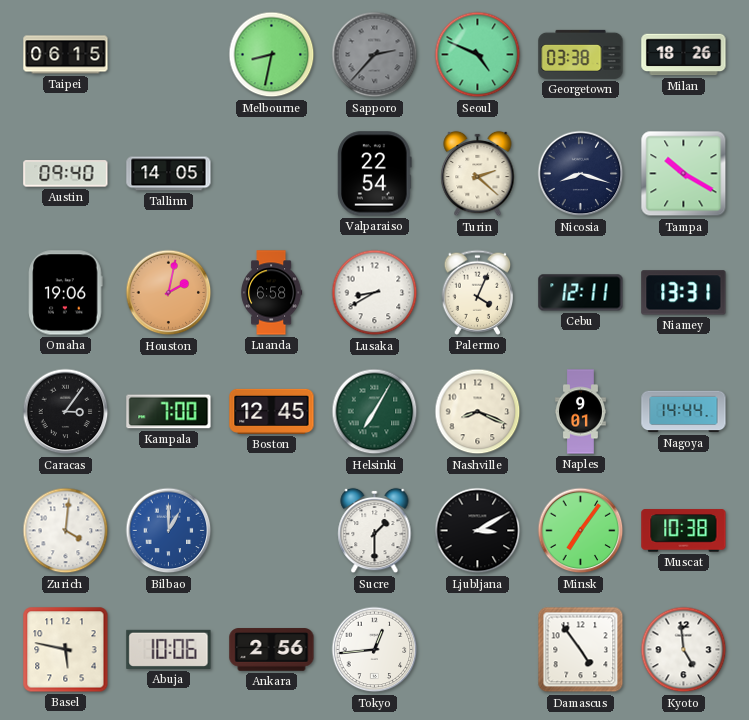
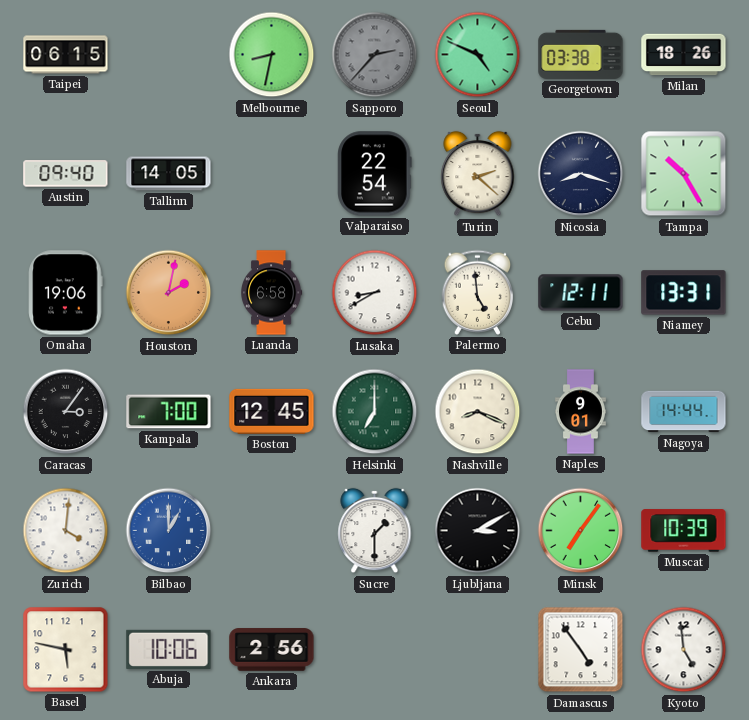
Tampa: 10:20 -> 10:25 (684, 174)
Palermo: 4:04 -> 4:59 (478, 292)
Helsinki: 7:05 -> 7:00 (375, 412)
Muscat: 10:38 -> 10:39 (684, 531)
Tokyo: 12:44 -> none (375, 650)
